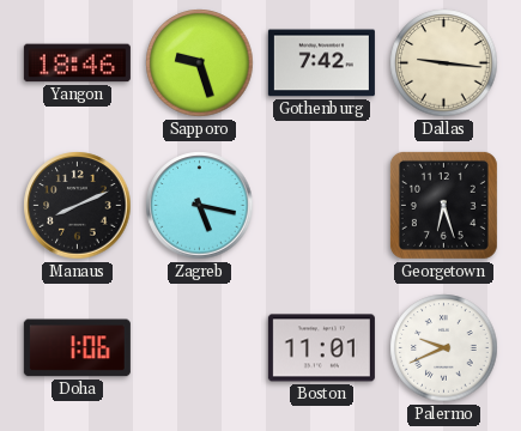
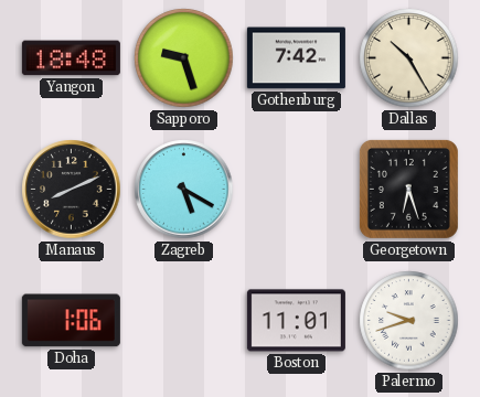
Yangon: 18:46 -> 18:48 (71, 58)
Dallas: 9:16 -> 10:25 (409, 58)
Zagreb: 5:17 -> 5:20 (184, 190)
Palermo: 9:41 -> 9:42 (409, 321)
